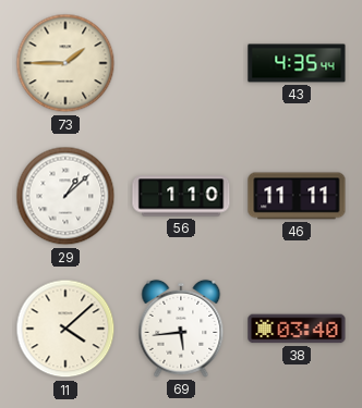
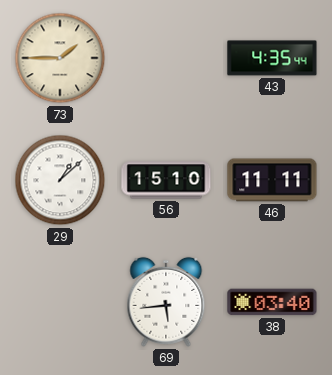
56: 1:10 -> 15:10 (166, 180)
11: 4:08 -> none (65, 329)
